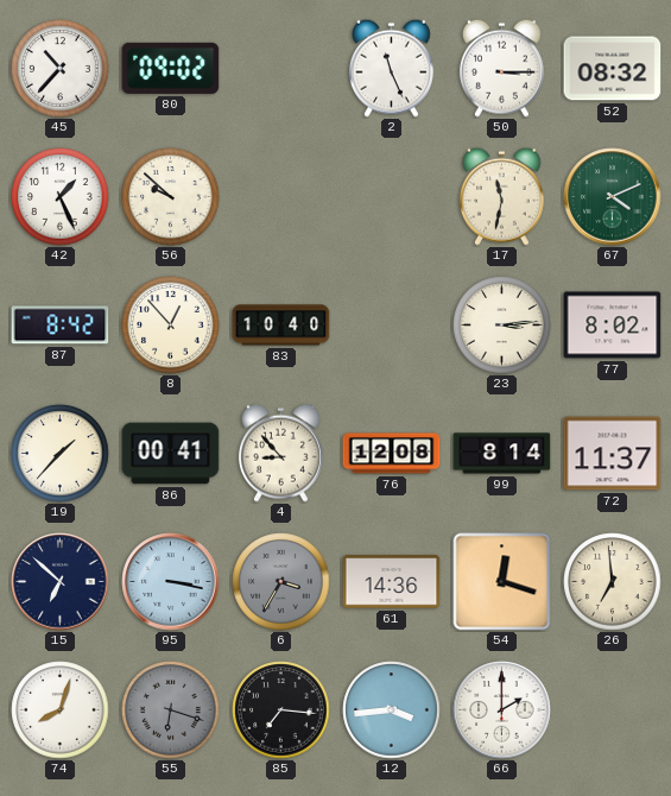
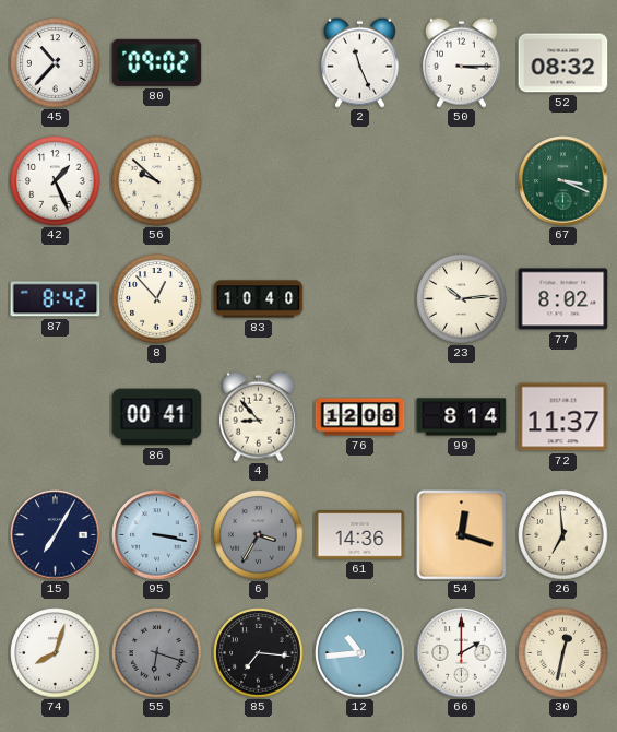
17: 11:32 -> none (501, 196)
67: 4:11 -> 3:19 (563, 181)
23: 3:14 -> 10:14 (462, 299)
19: 1:37 -> none (61, 454)
15: 6:52 -> 7:05 (56, 535)
12: 3:44 -> 10:44 (360, 653)
30: none -> 12:32 (563, 653)
